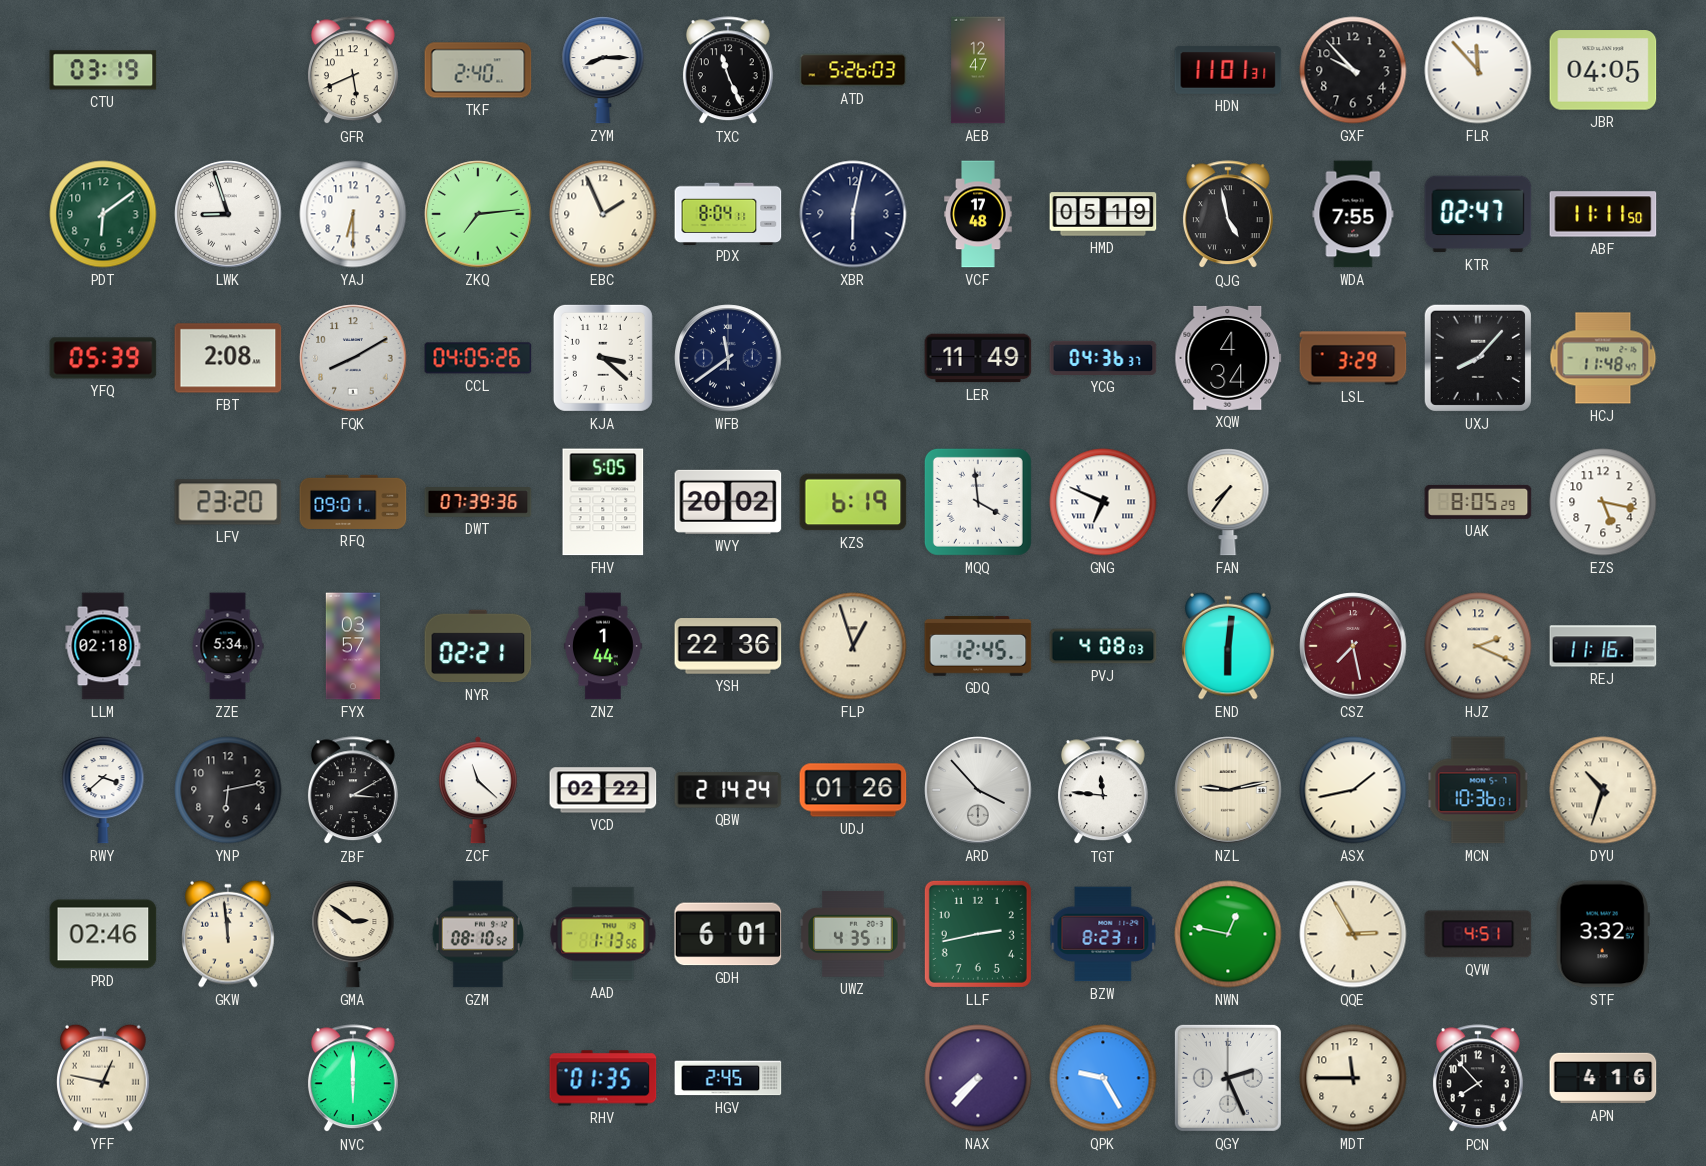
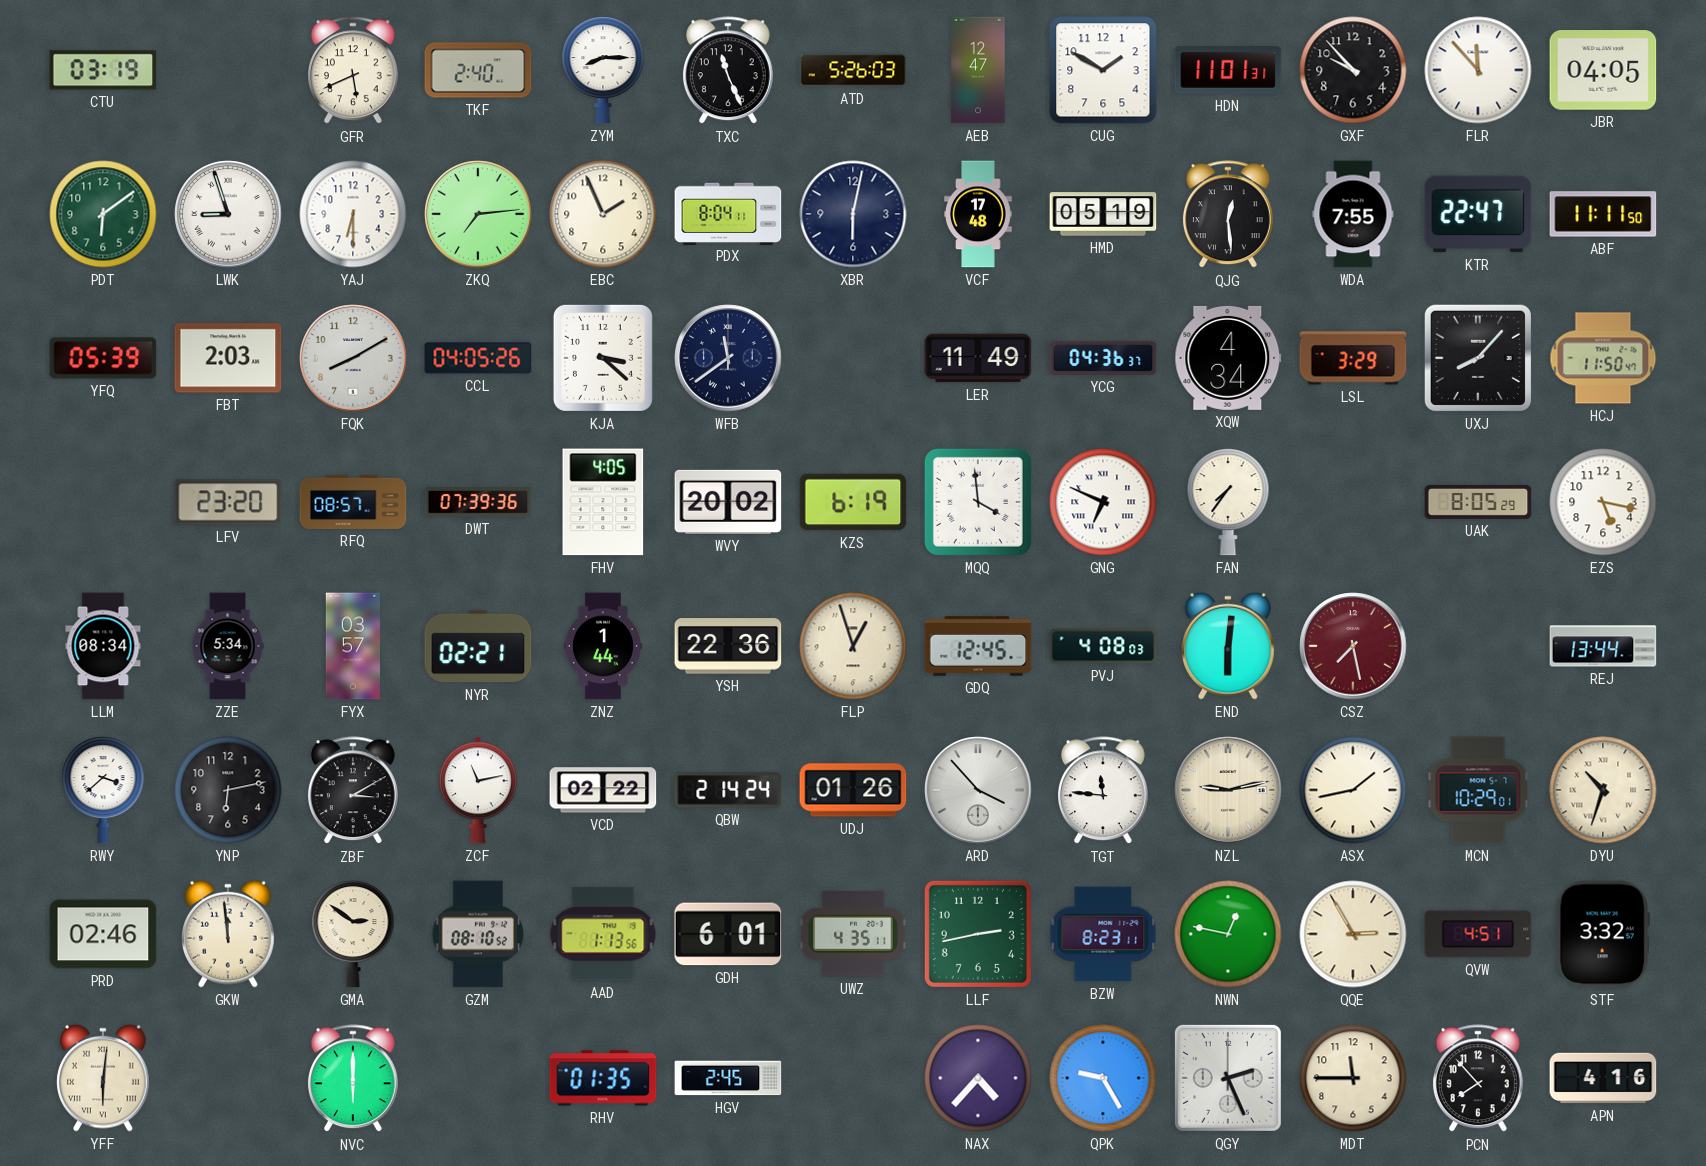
CUG: none -> 1:50 (1103, 70)
QJG: 4:58 -> 12:29 (1228, 215)
KTR: 02:47 -> 22:47 (1478, 214)
FBT: 2:08 -> 2:03 (228, 358)
HCJ: 11:48 -> 11:50 (1603, 358)
RFQ: 09:01 -> 08:57 (353, 502)
FHV: 5:05 -> 4:05 (603, 502)
LLM: 02:18 -> 08:34 (103, 646)
HJZ: 2:19 -> none (1478, 646)
REJ: 11:16 -> 13:44 (1603, 646)
ZCF: 11:22 -> 11:13 (478, 790)
MCN: 10:36 -> 10:29 (1478, 790)
YFF: 12:47 -> 6:01 (103, 1078)
NAX: 7:37 -> 4:37 (978, 1078)
